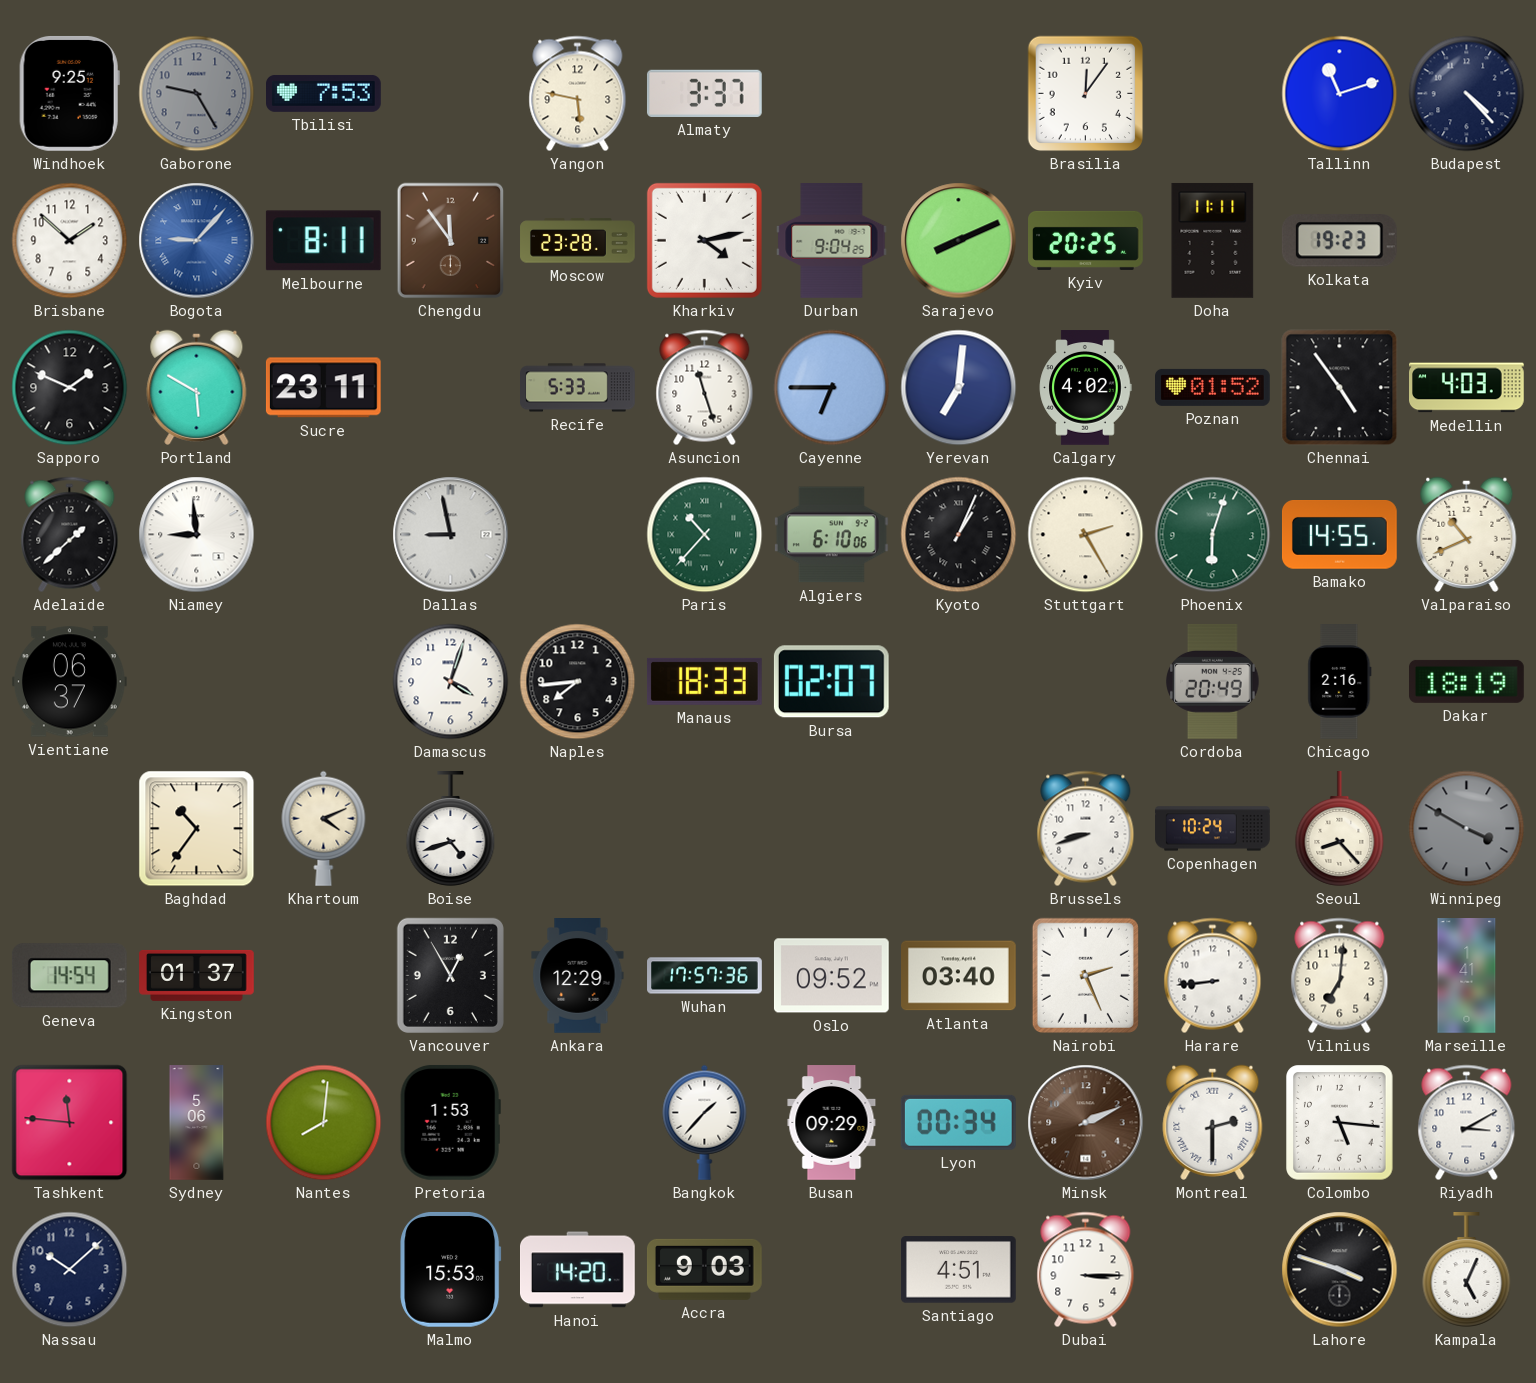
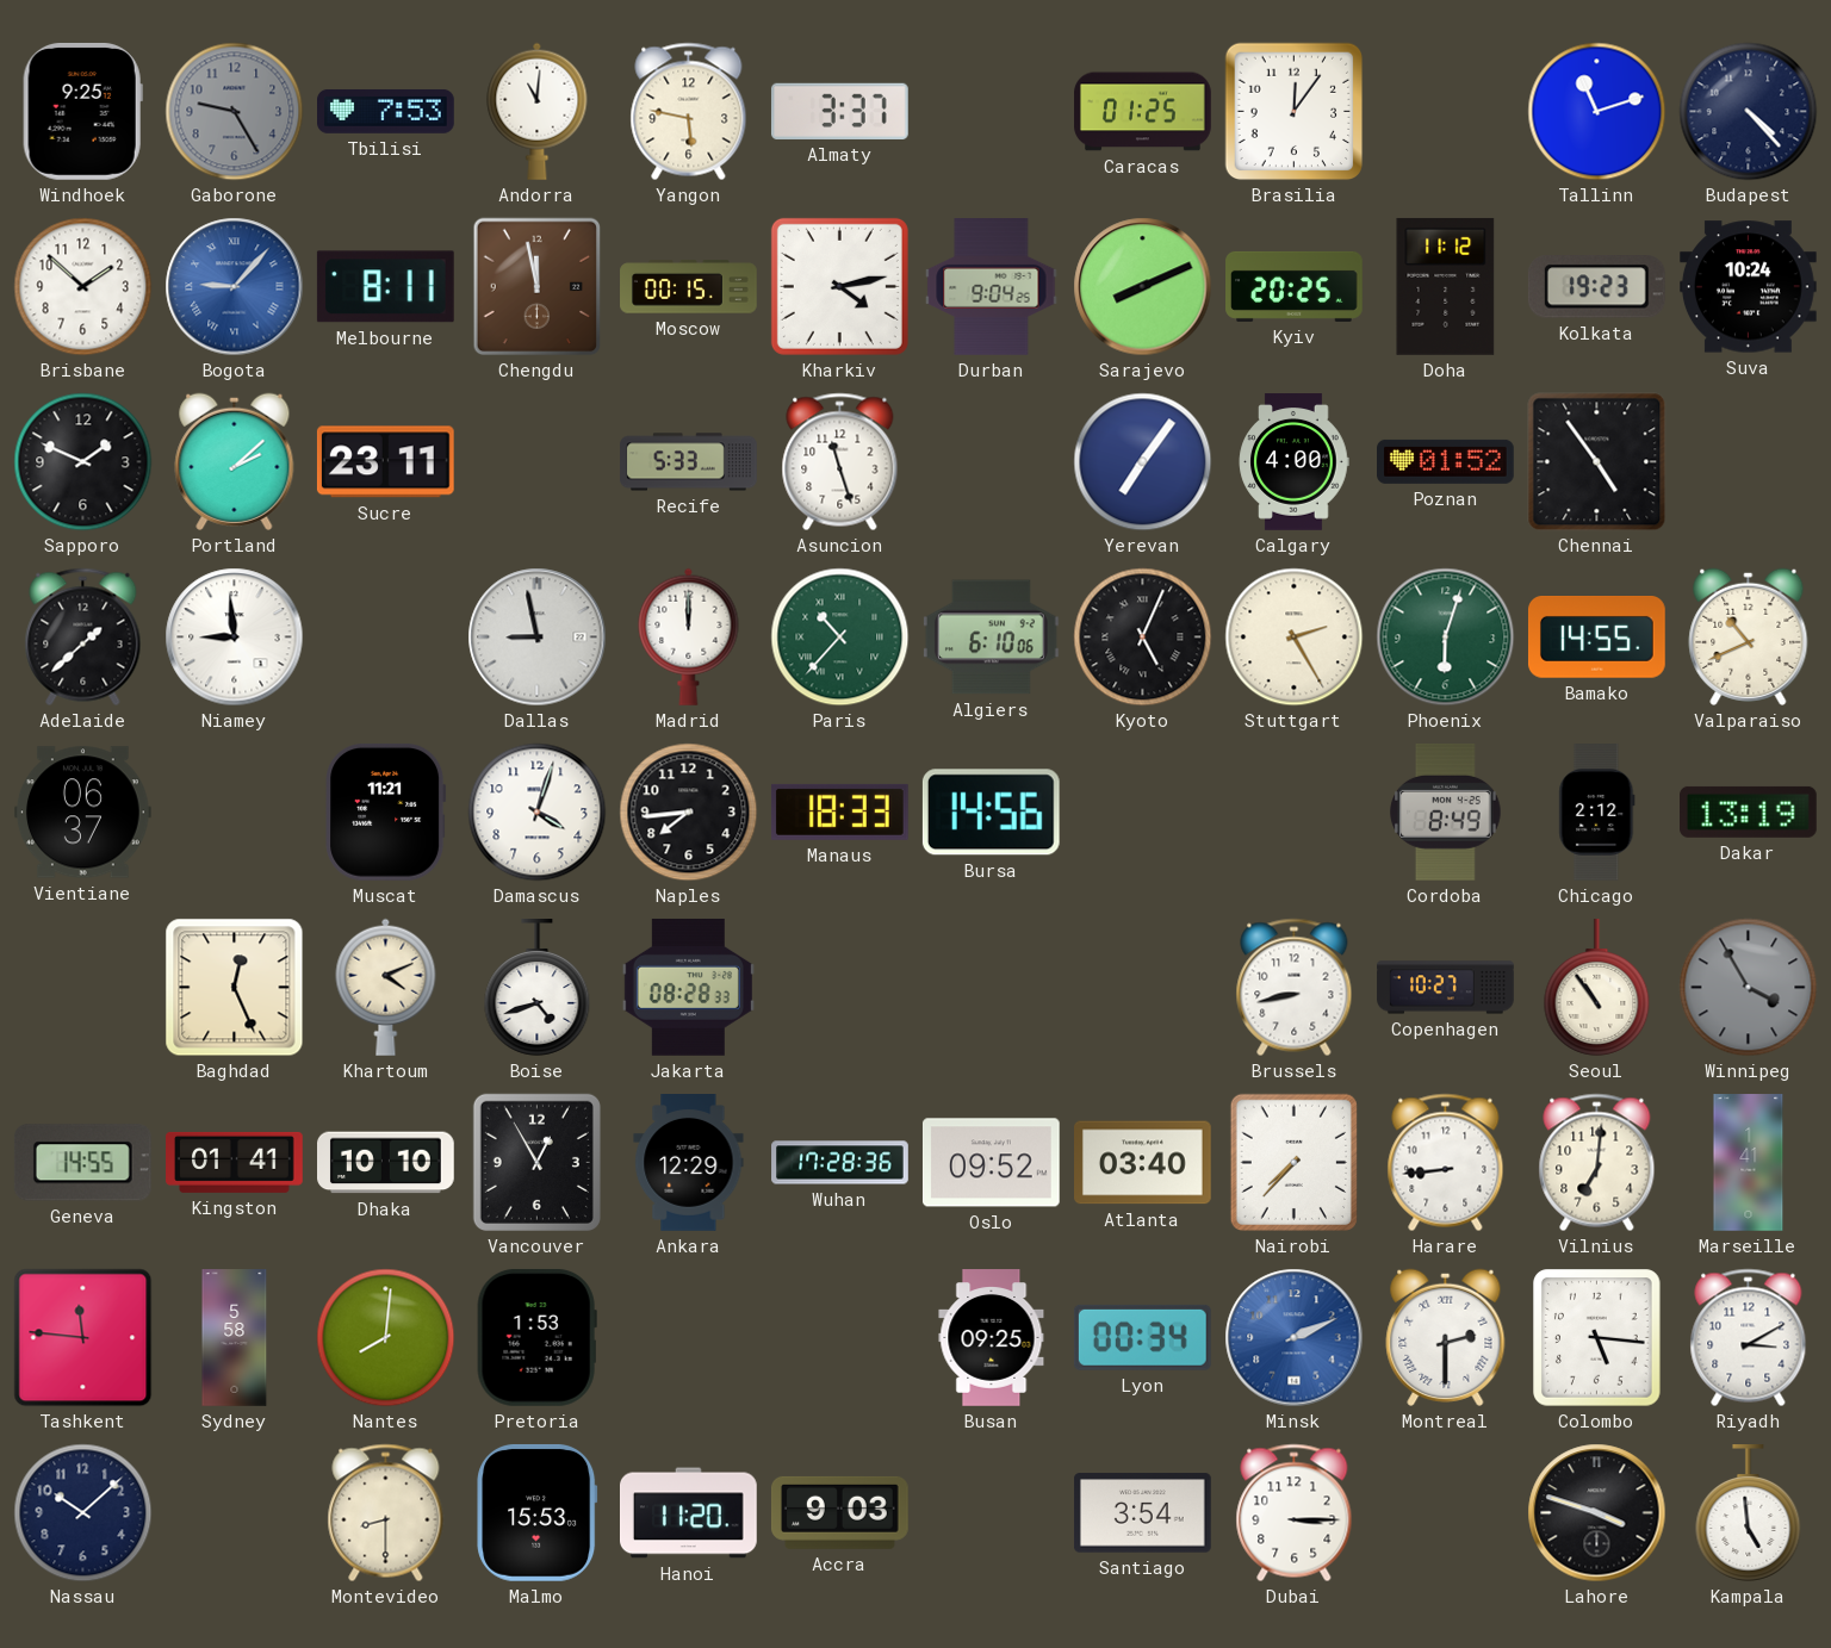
Andorra: none -> 11:01 (538, 111)
Caracas: none -> 01:25 (1143, 112)
Chengdu: 11:54 -> 11:58 (538, 287)
Moscow: 23:28 -> 00:15 (689, 287)
Doha: 11:11 -> 11:12 (1446, 286)
Suva: none -> 10:24 (1749, 287)
Portland: 5:50 -> 2:08 (235, 461)
Cayenne: 6:45 -> none (832, 388)
Yerevan: 7:01 -> 7:06 (1143, 462)
Calgary: 4:02 -> 4:00 (1293, 462)
Medellin: 4:03 -> none (1467, 388)
Madrid: none -> 12:00 (689, 636)
Kyoto: 1:04 -> 5:04 (1143, 638)
Muscat: none -> 11:21 (386, 811)
Bursa: 02:07 -> 14:56 (991, 813)
Cordoba: 20:49 -> 8:49 (1446, 813)
Chicago: 2:16 -> 2:12 (1597, 813)
Dakar: 18:19 -> 13:19 (1749, 811)
Baghdad: 10:36 -> 12:26 (235, 988)
Jakarta: none -> 08:28 (688, 987)
Brussels: 8:42 -> 8:43 (1295, 988)
Copenhagen: 10:24 -> 10:27 (1446, 988)
Seoul: 8:23 -> 10:54 (1597, 988)
Winnipeg: 3:50 -> 3:55 (1749, 988)
Geneva: 14:54 -> 14:55 (82, 1163)
Kingston: 01:37 -> 01:41 (235, 1162)
Dhaka: none -> 10:10 (386, 1163)
Wuhan: 17:57 -> 17:28 (840, 1163)
Nairobi: 2:26 -> 7:37 (1293, 1162)
Sydney: 5:06 -> 5:58 (235, 1338)
Bangkok: 1:37 -> none (705, 1122)
Busan: 09:29 -> 09:25 (992, 1338)
Minsk dial: brown -> blue (1295, 1338)
Montevideo: none -> 8:30 (386, 1513)
Hanoi: 14:20 -> 11:20 (689, 1513)
Santiago: 4:51 -> 3:54 (1143, 1513)
Kampala: 5:04 -> 4:59 (1749, 1513)
